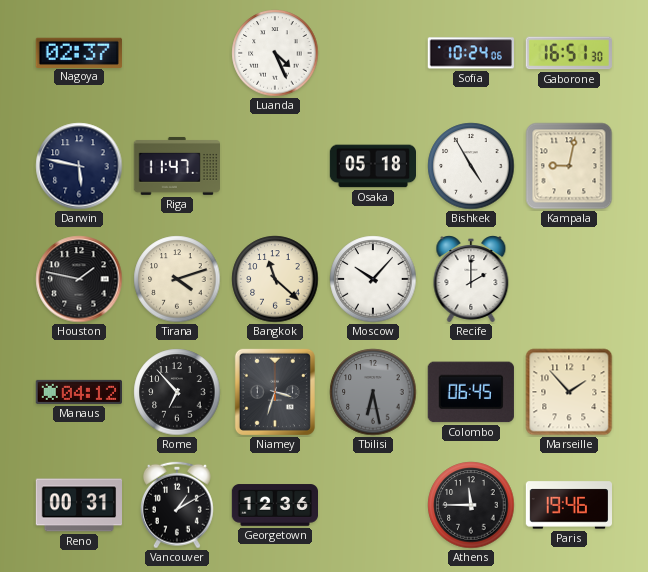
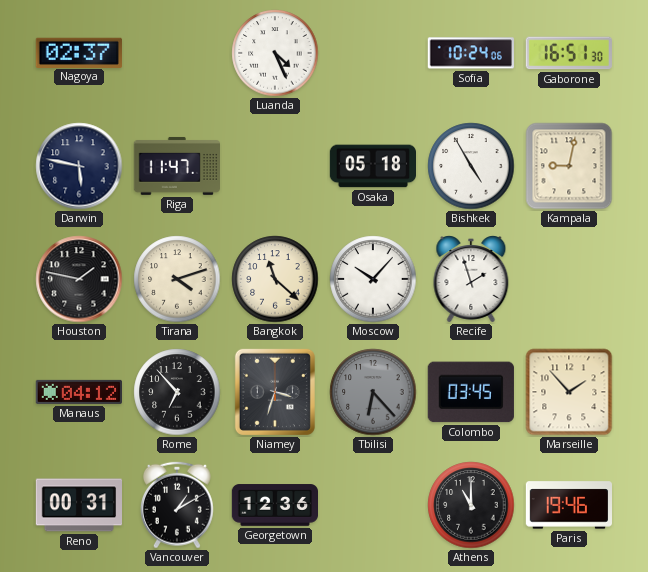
Recife: 2:00 -> 1:57 (471, 279)
Tbilisi: 6:28 -> 6:23 (373, 392)
Colombo: 06:45 -> 03:45 (471, 392)
Athens: 11:45 -> 11:00 (471, 505)
